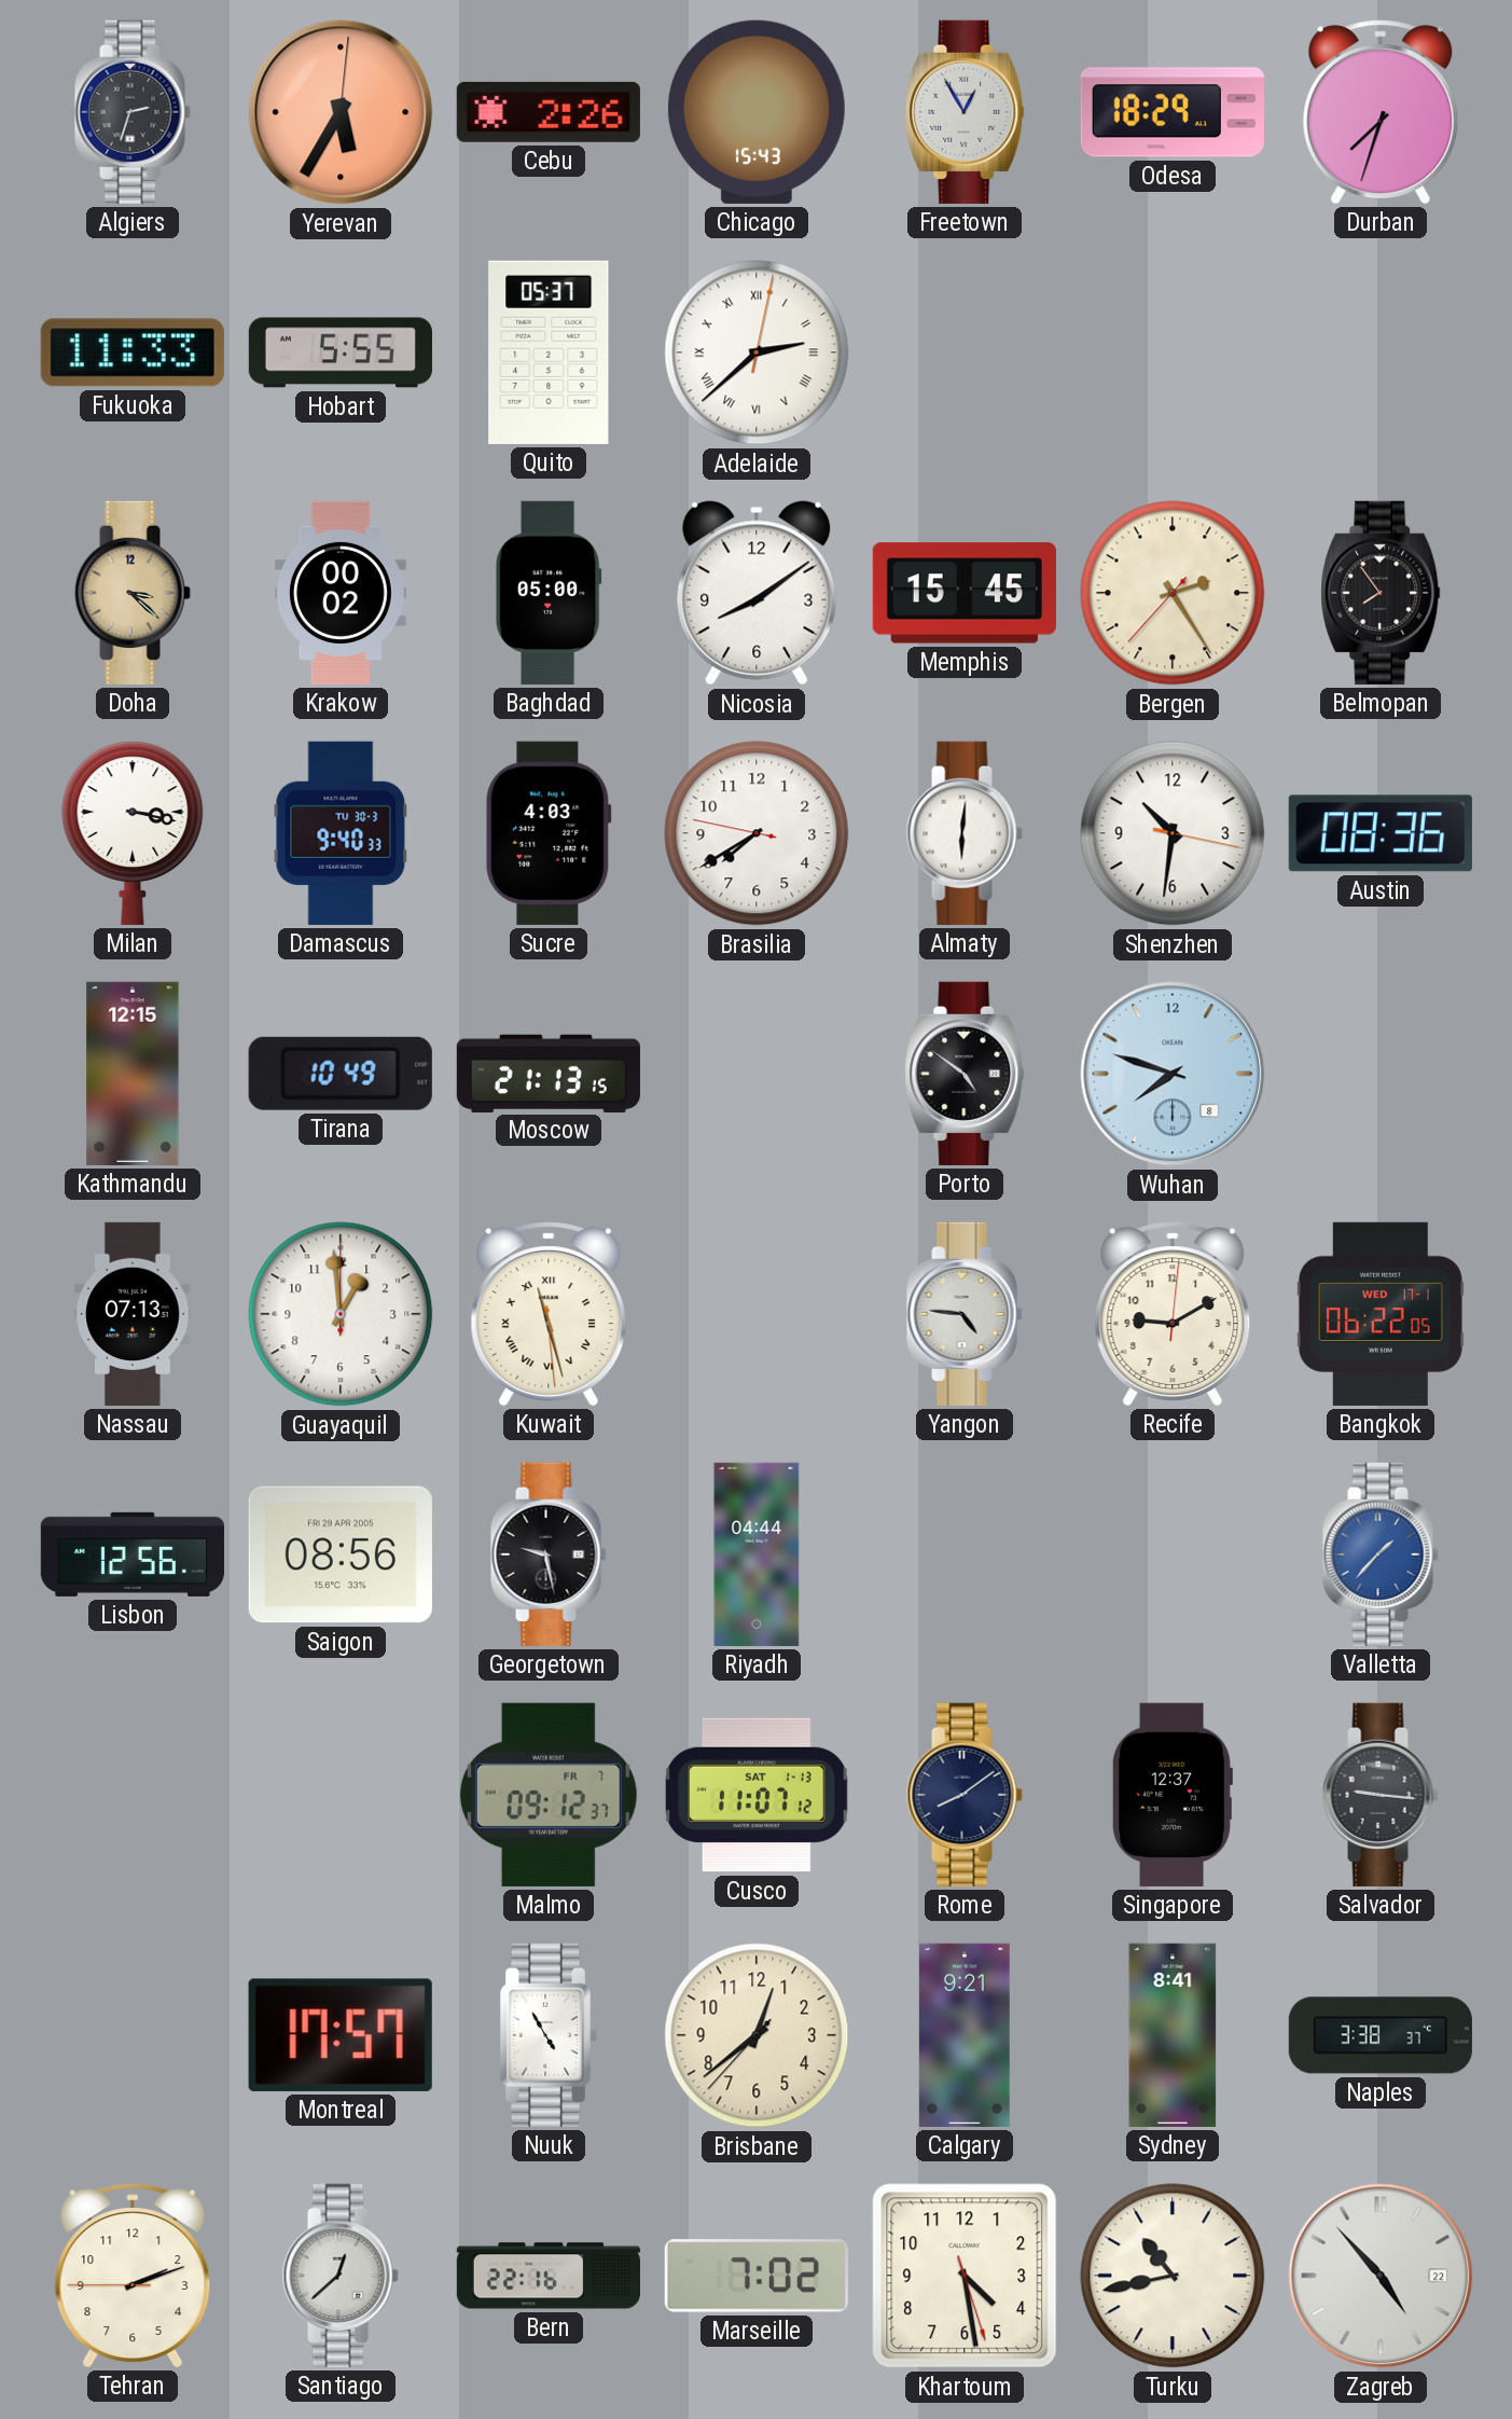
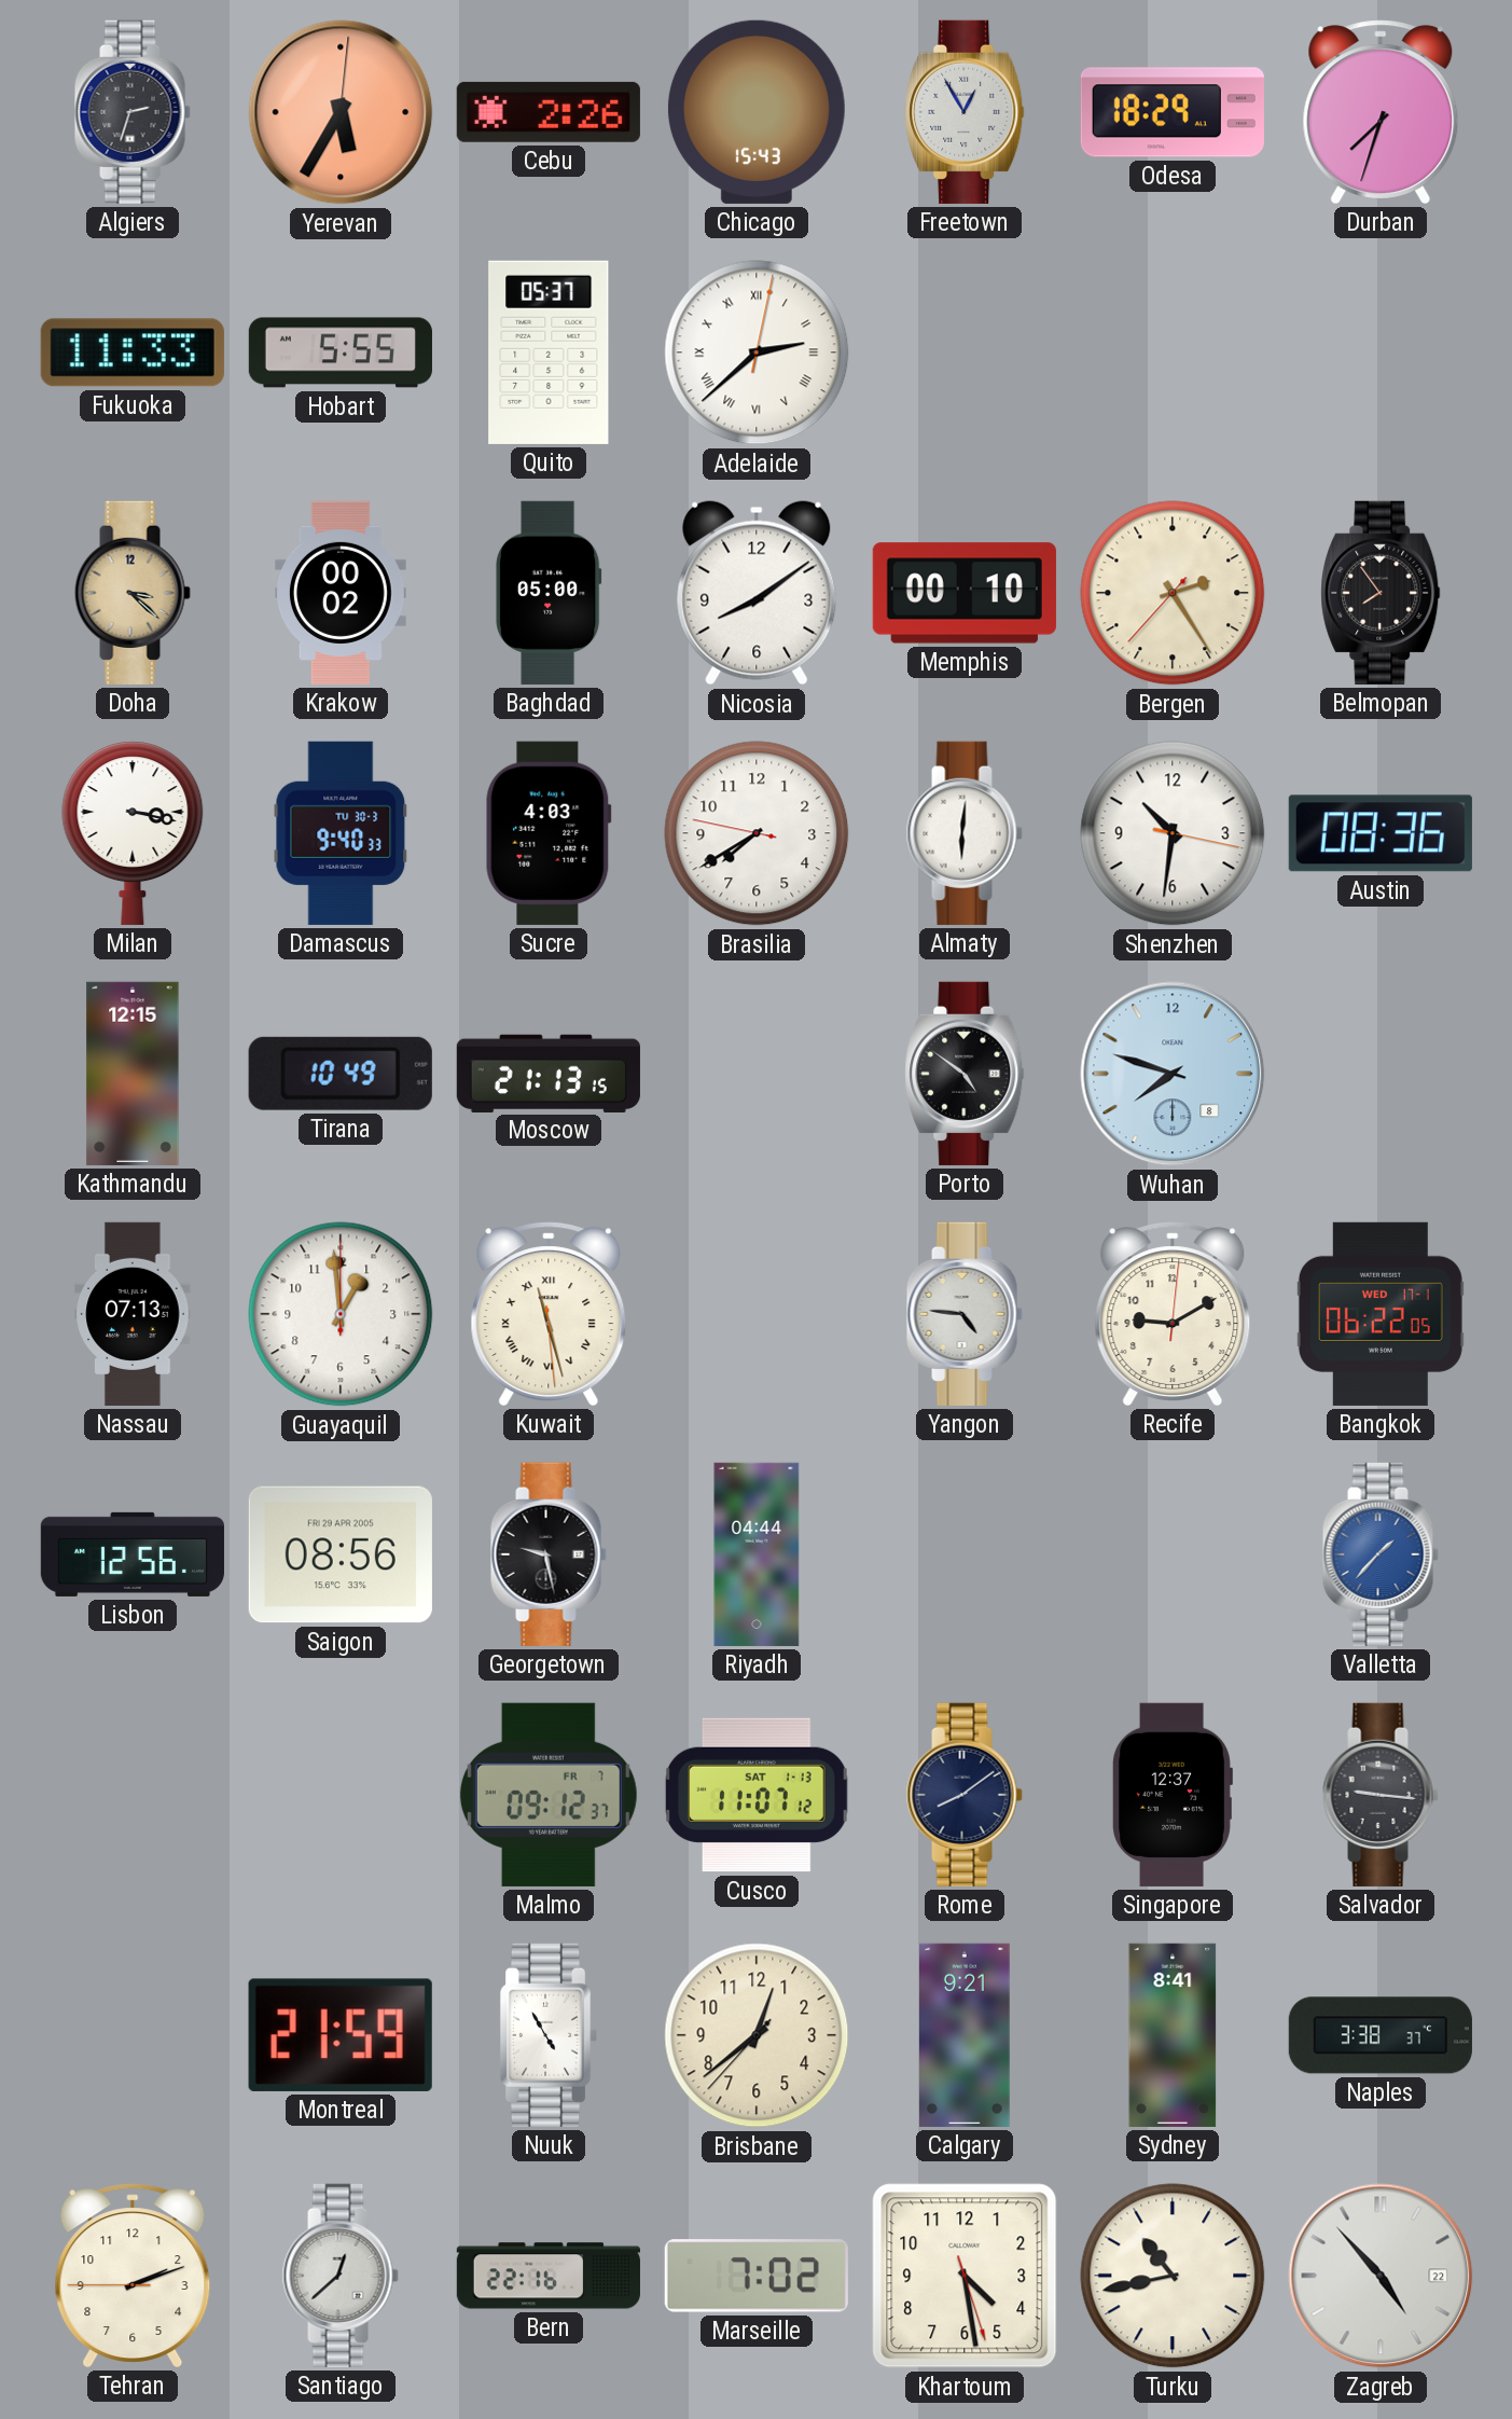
Memphis: 15:45 -> 00:10 (965, 593)
Montreal: 17:57 -> 21:59 (341, 2035)
